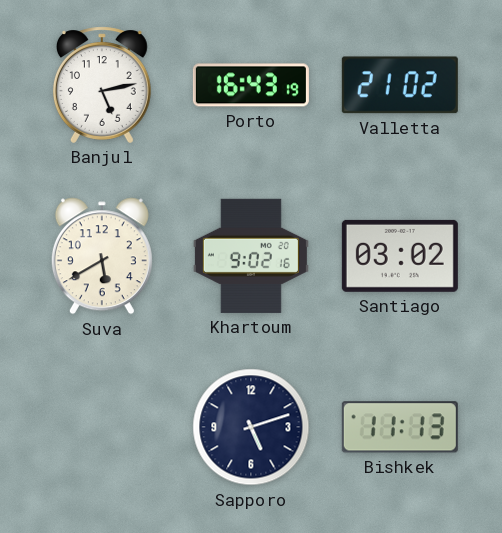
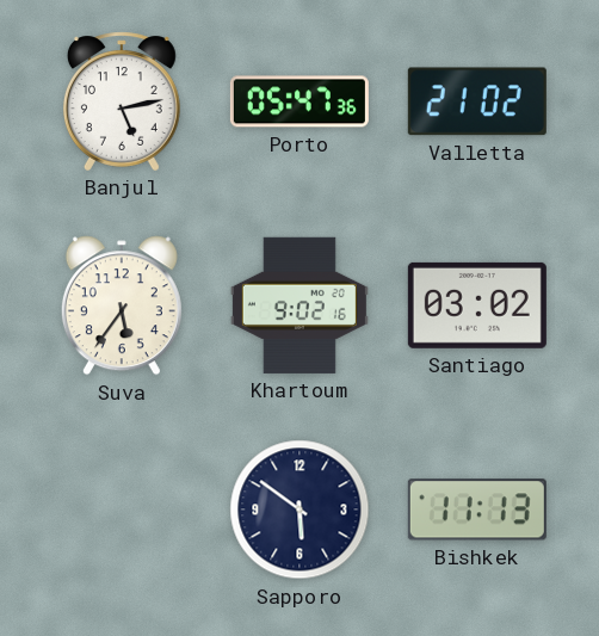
Porto: 16:43 -> 05:47 (299, 101)
Suva: 5:40 -> 5:36 (122, 305)
Sapporo: 5:12 -> 5:51 (299, 510)
